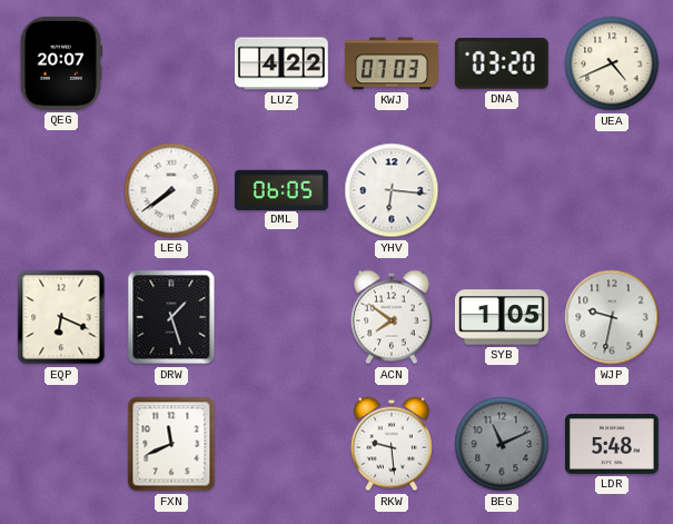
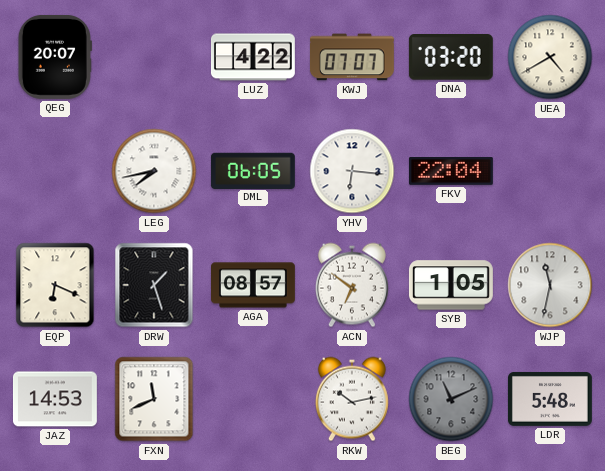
KWJ: 07:03 -> 07:07 (352, 57)
UEA: 4:41 -> 4:40 (550, 57)
LEG: 7:39 -> 7:43 (154, 171)
FKV: none -> 22:04 (451, 172)
AGA: none -> 08:57 (254, 285)
ACN: 7:51 -> 6:51 (352, 285)
WJP: 9:32 -> 11:32 (550, 285)
JAZ: none -> 14:53 (55, 399)
RKW: 9:29 -> 10:13 (352, 399)
